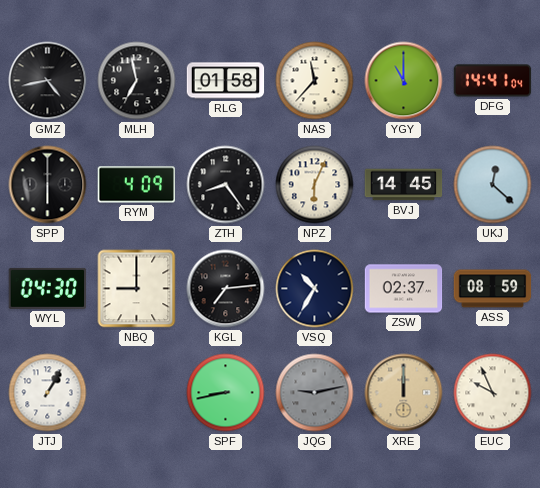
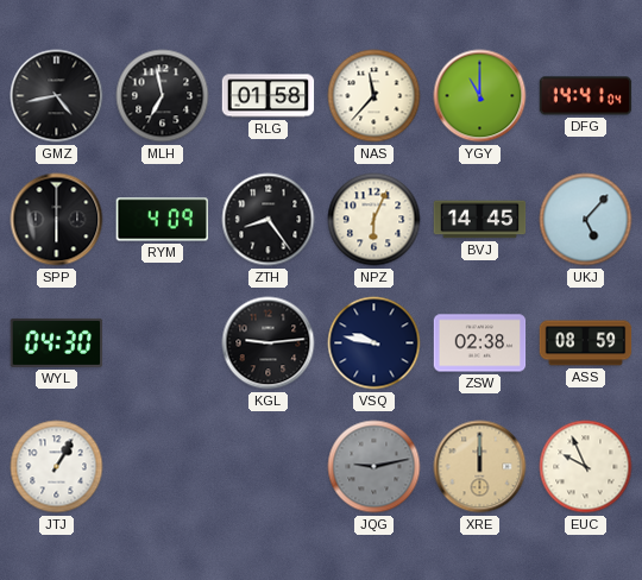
UKJ: 12:22 -> 5:07 (586, 220)
NBQ: 9:00 -> none (137, 289)
KGL: 7:14 -> 9:14 (269, 343)
VSQ: 10:35 -> 9:47 (374, 343)
ZSW: 02:37 -> 02:38 (480, 343)
SPF: 8:43 -> none (226, 393)
